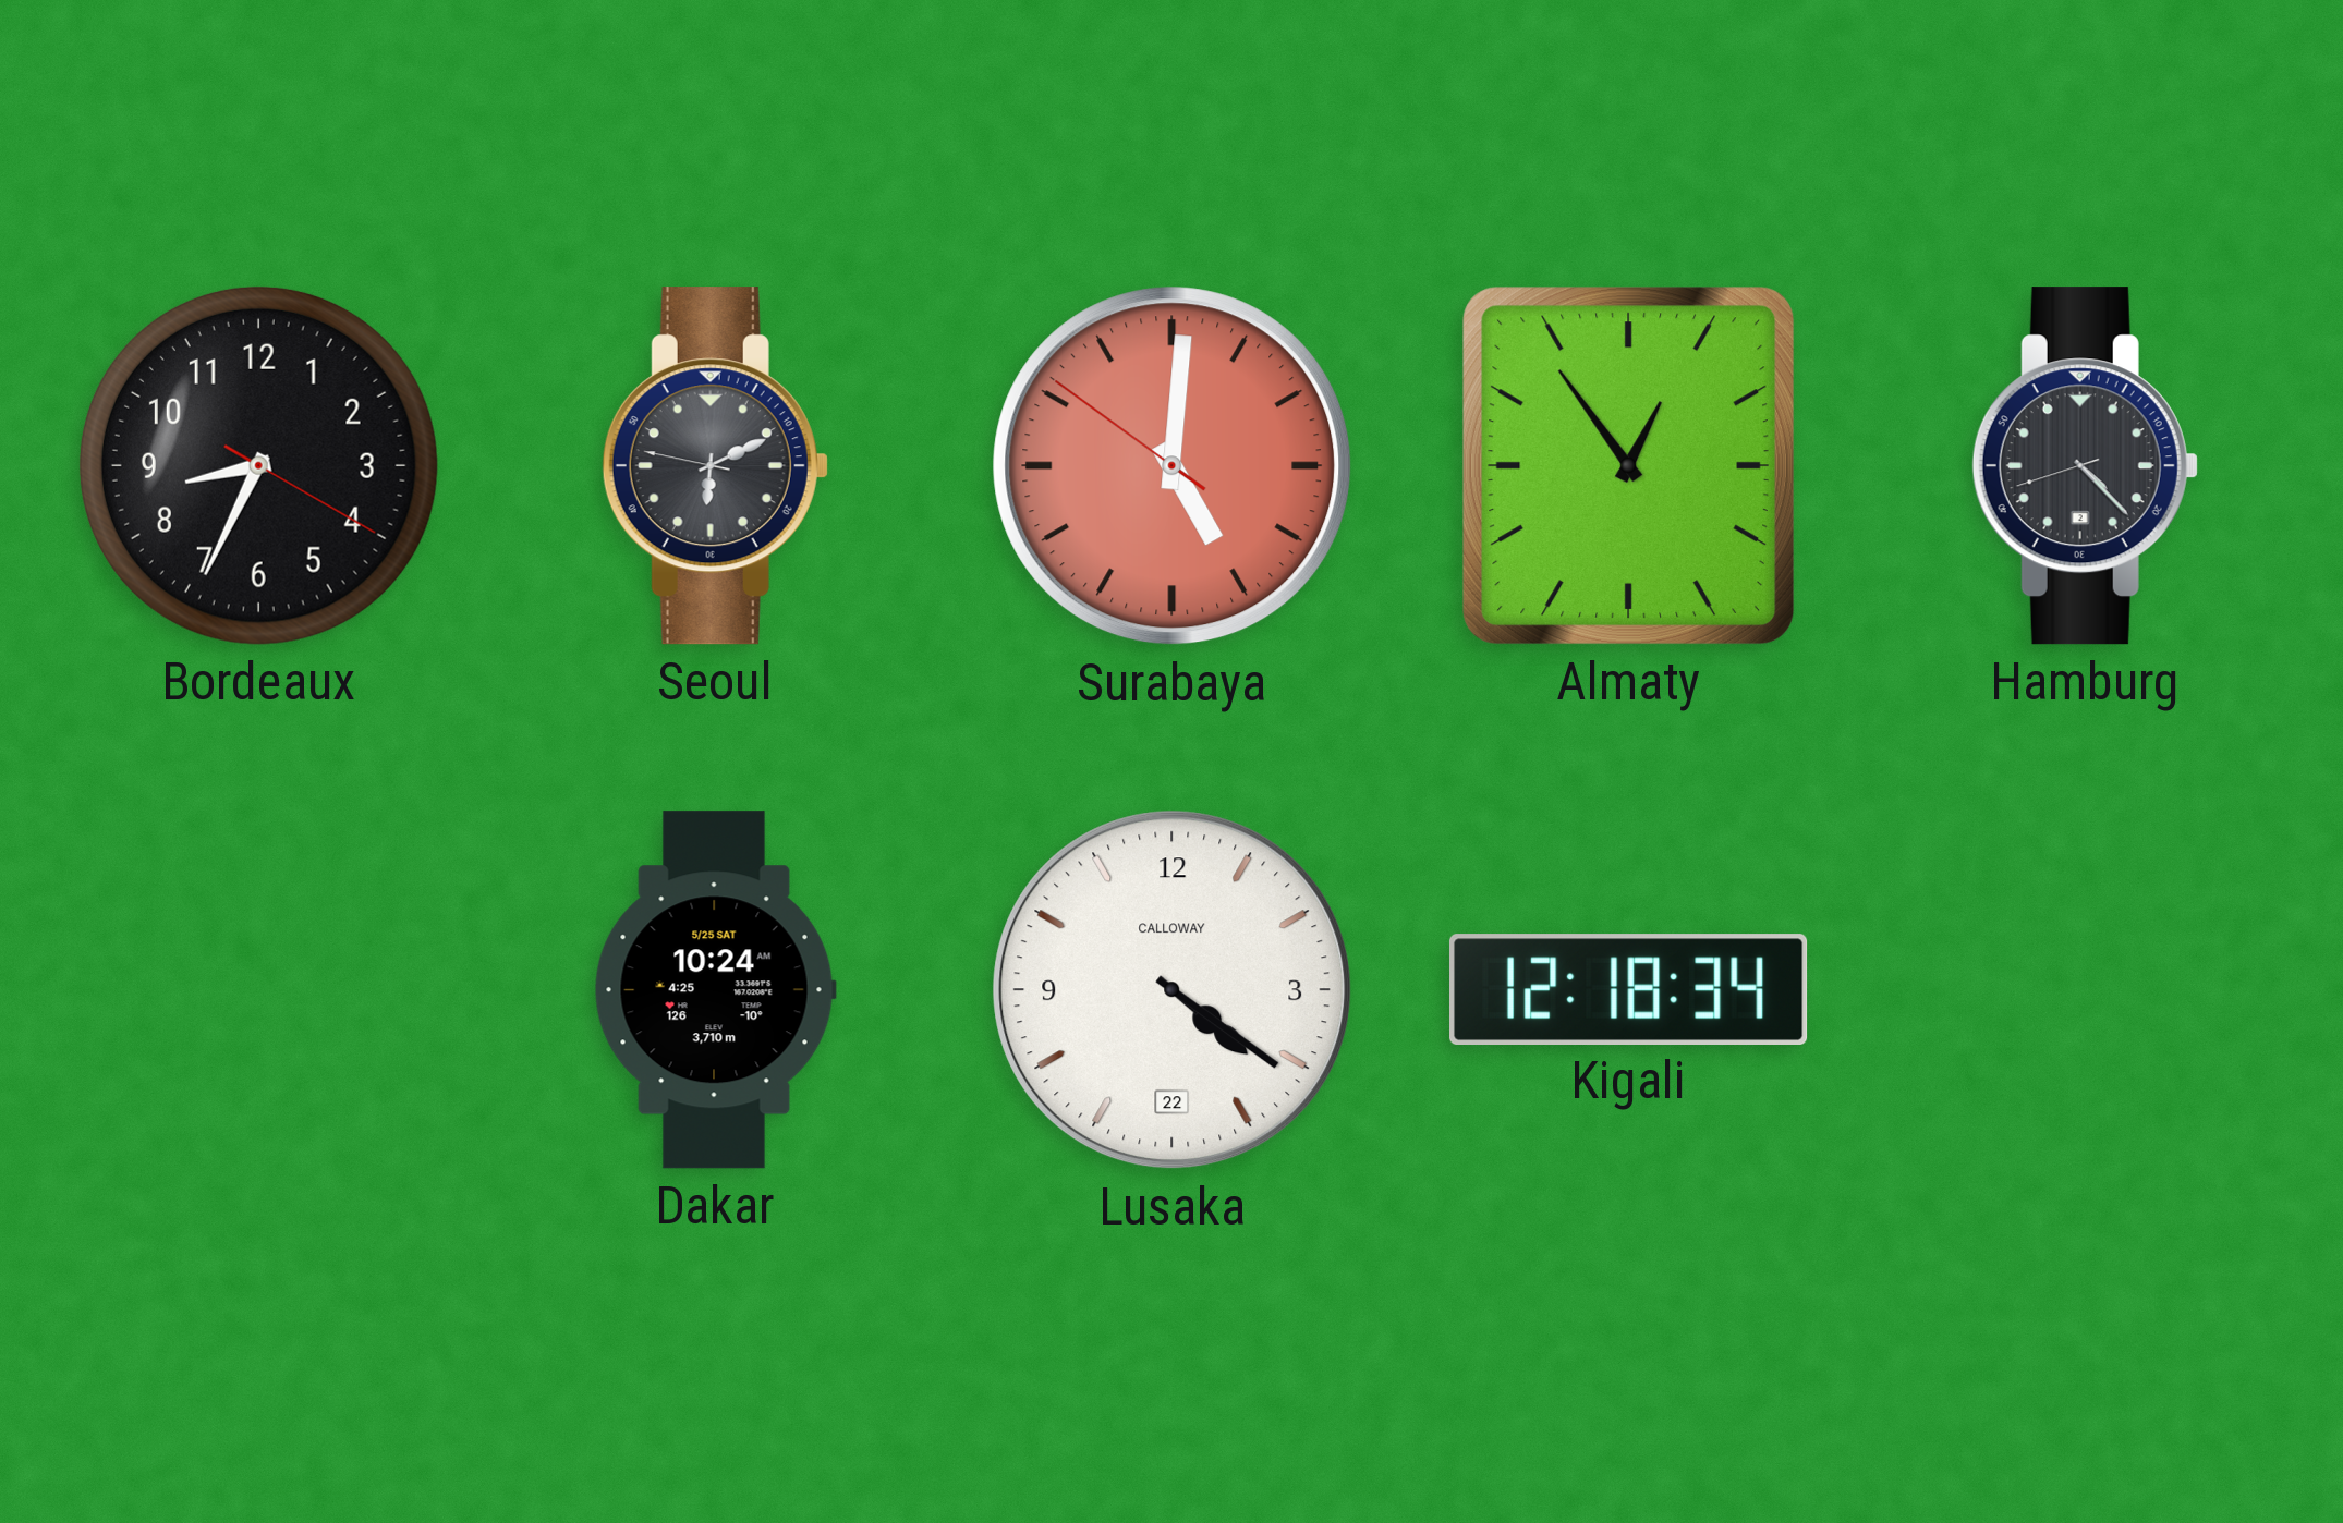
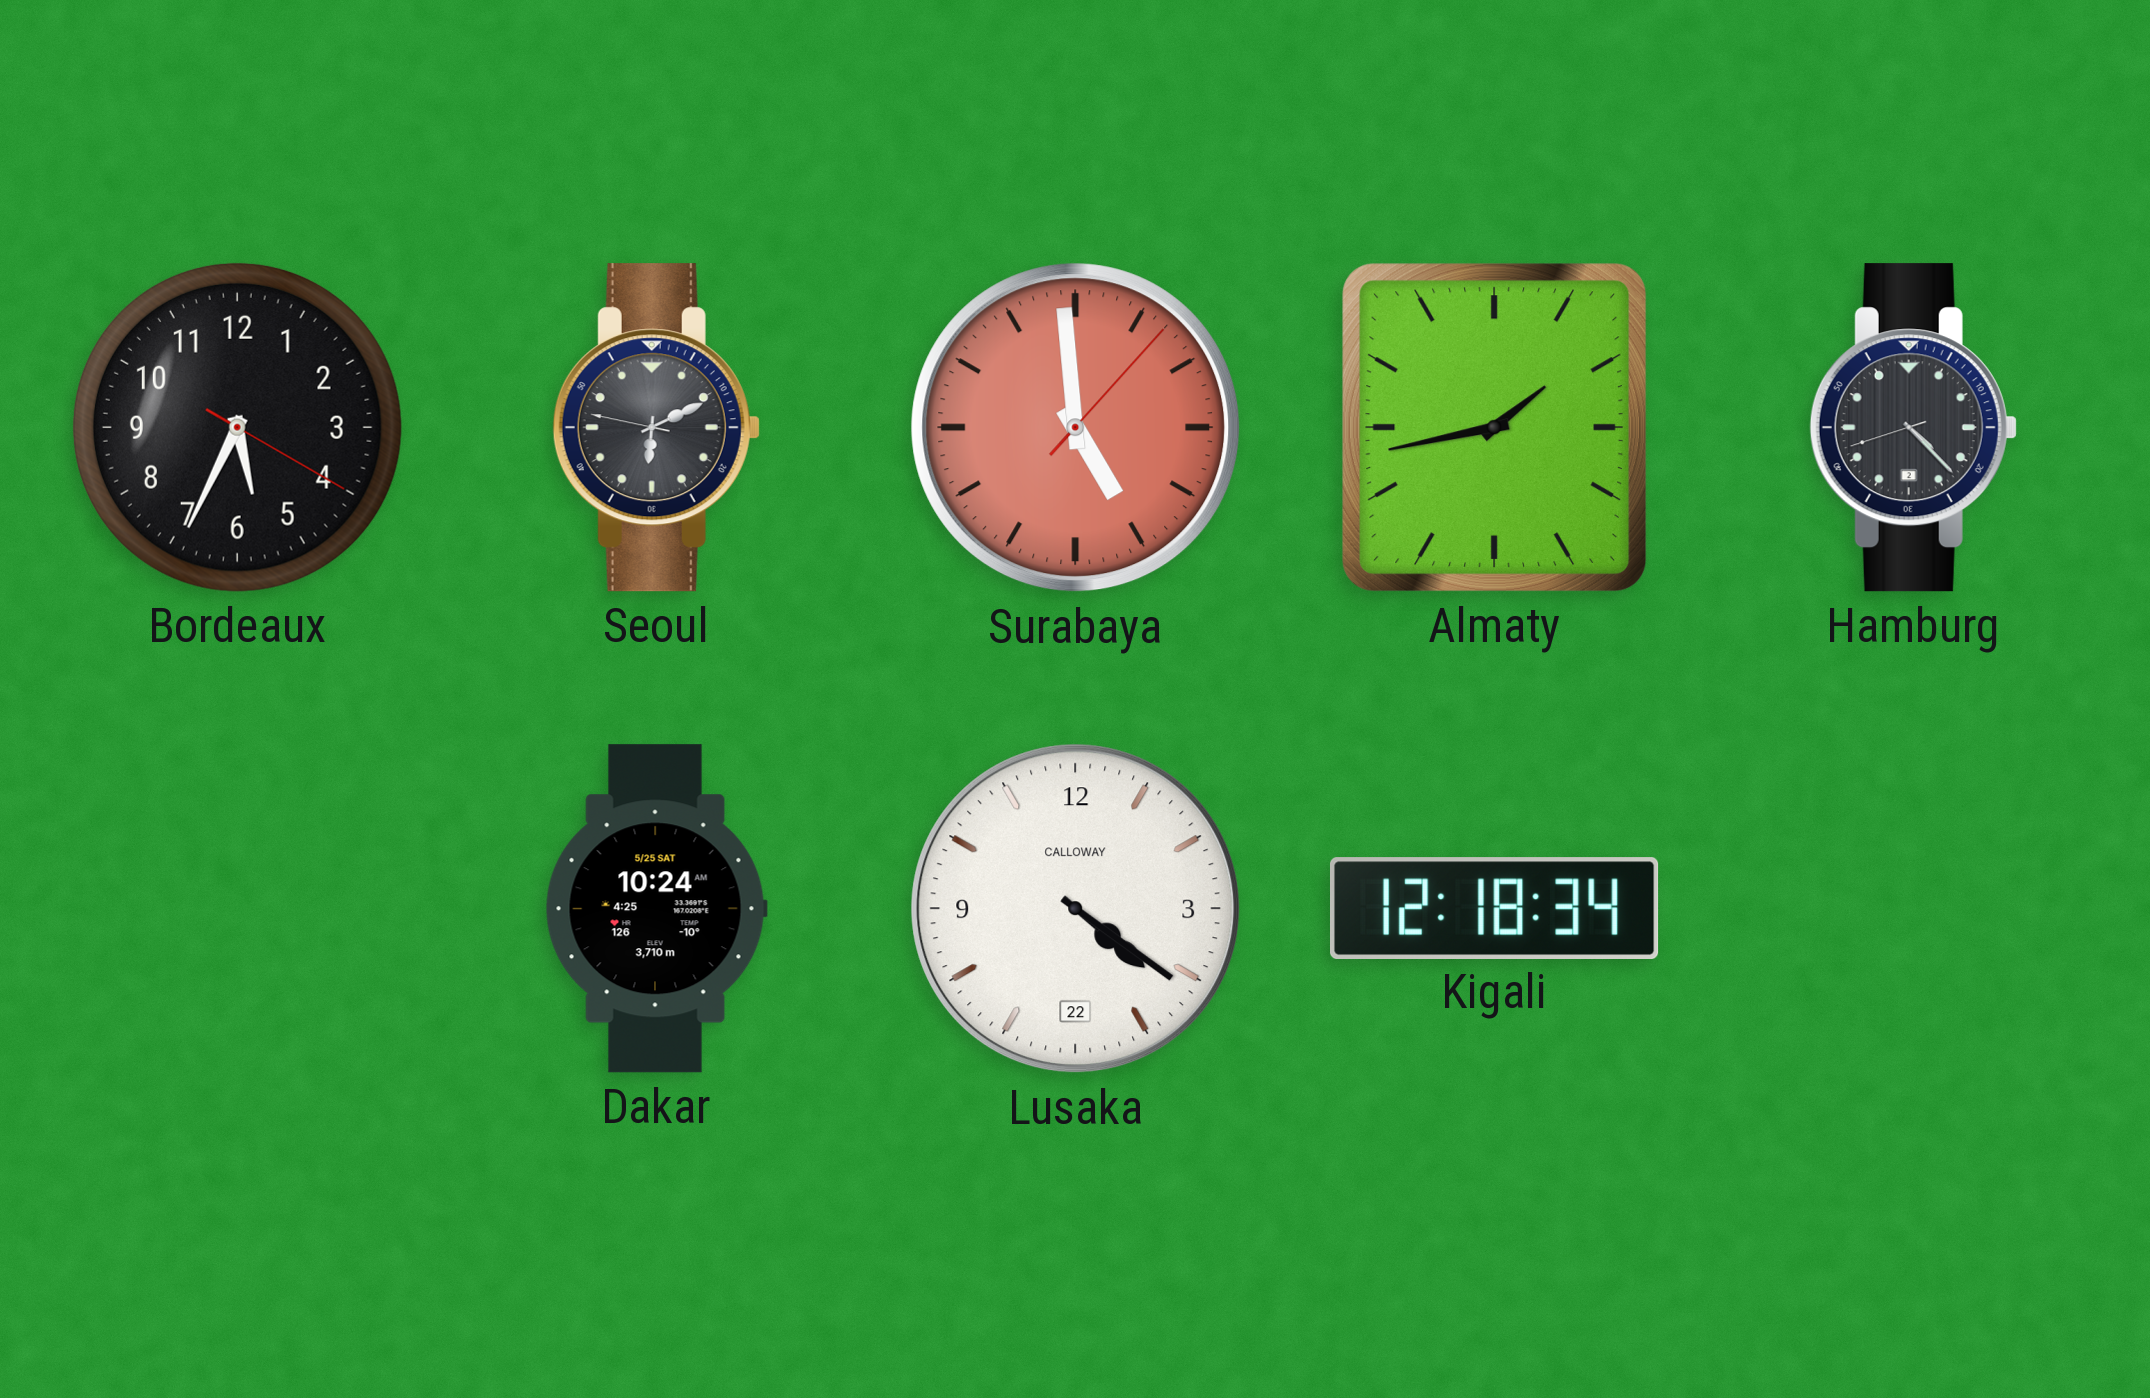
Bordeaux: 8:34 -> 5:34 (237, 427)
Surabaya: 5:00 -> 4:59 (1076, 428)
Almaty: 12:54 -> 1:43 (1494, 427)
